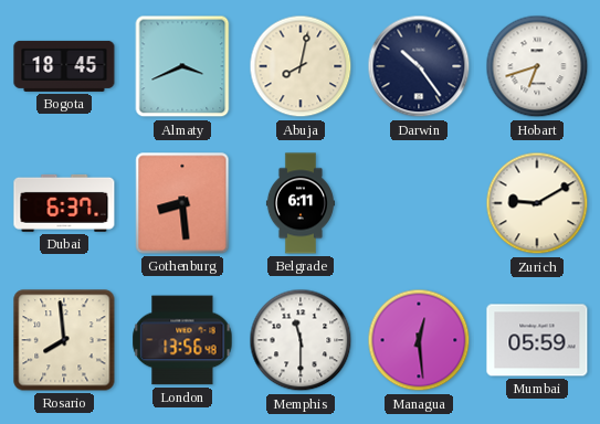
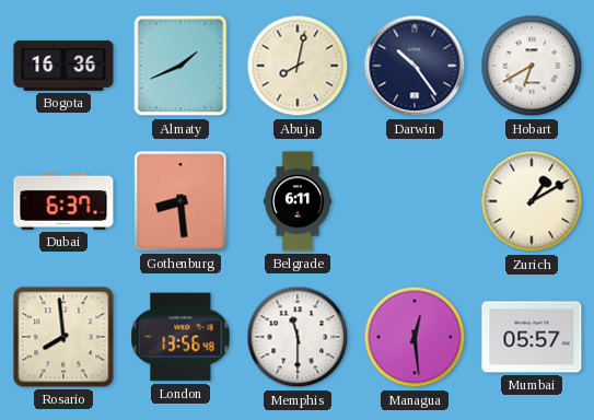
Bogota: 18:45 -> 16:36 (63, 66)
Almaty: 3:41 -> 1:41 (180, 66)
Hobart: 6:42 -> 6:40 (532, 66)
Zurich: 9:10 -> 1:10 (532, 201)
Mumbai: 05:59 -> 05:57 (532, 337)
